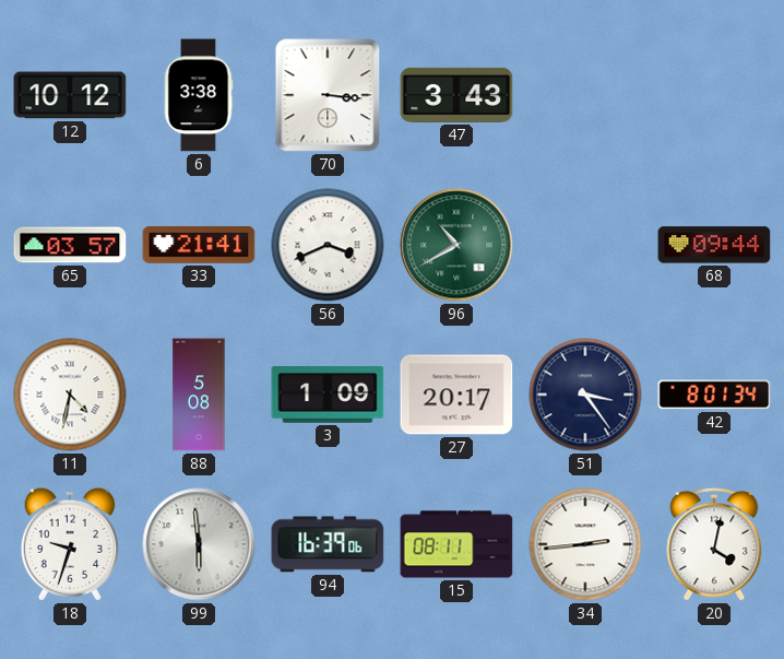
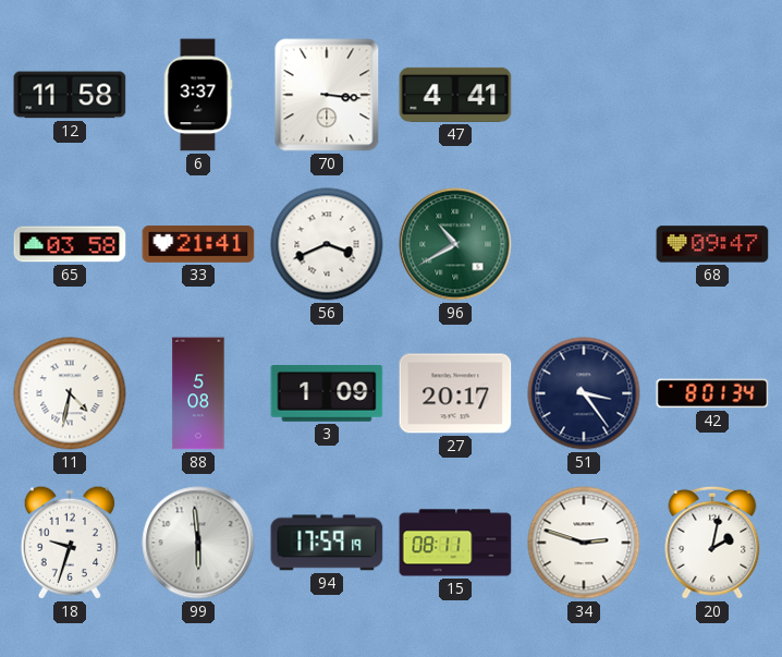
12: 10:12 -> 11:58 (70, 95)
6: 3:38 -> 3:37 (198, 95)
47: 3:43 -> 4:41 (455, 95)
65: 03:57 -> 03:58 (70, 244)
68: 09:44 -> 09:47 (712, 244)
94: 16:39 -> 17:59 (327, 543)
34: 2:44 -> 2:48 (584, 543)
20: 4:02 -> 2:02 (712, 543)
